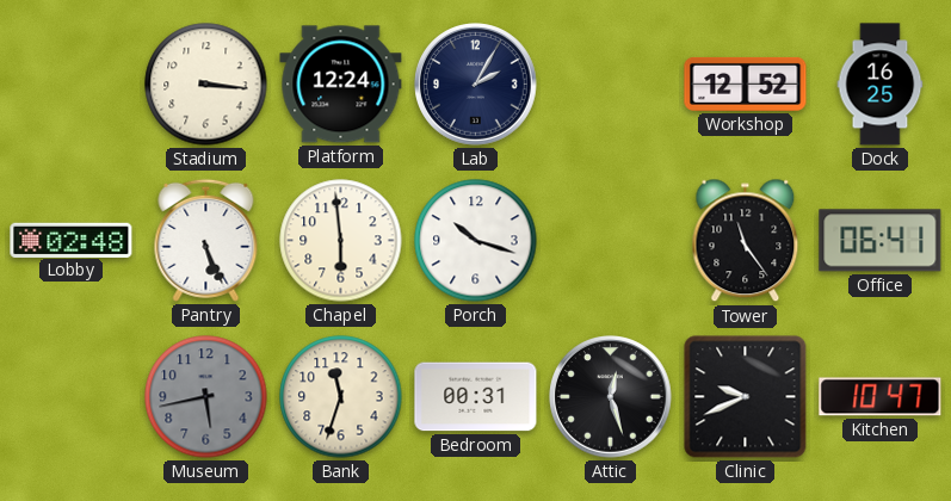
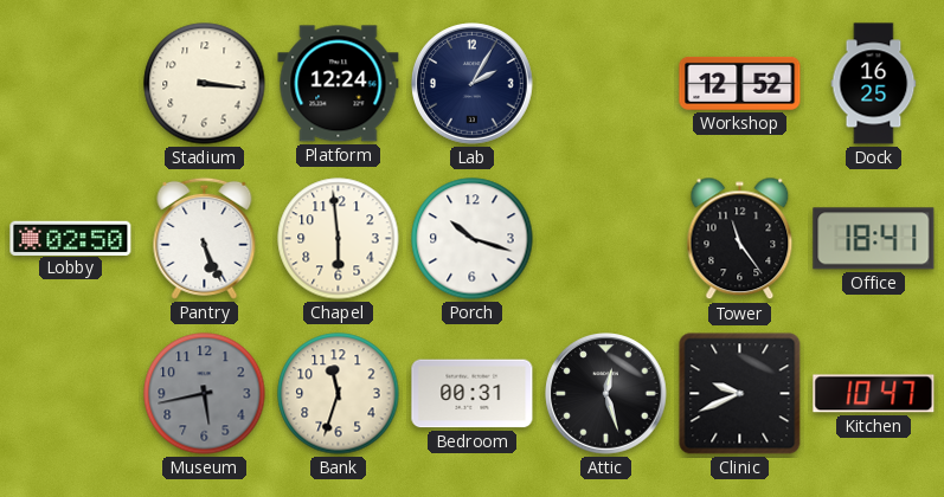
Lobby: 02:48 -> 02:50 (71, 238)
Office: 06:41 -> 18:41 (874, 239)
